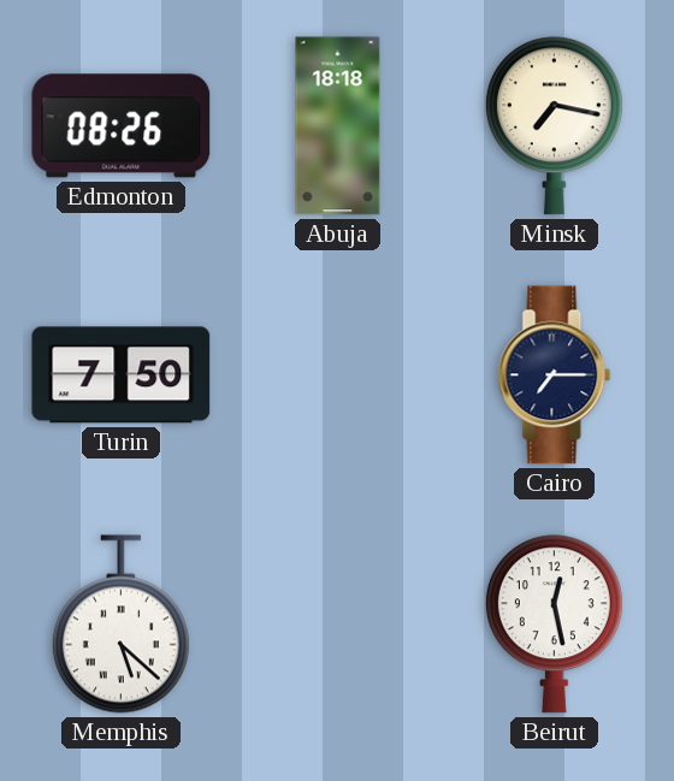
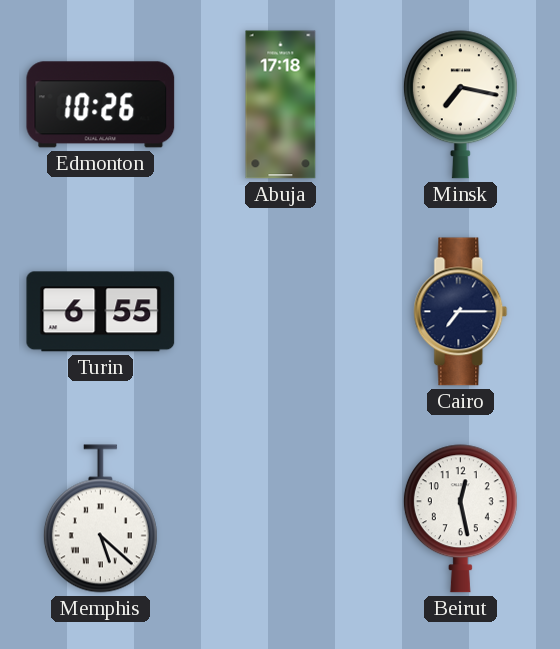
Edmonton: 08:26 -> 10:26 (101, 105)
Abuja: 18:18 -> 17:18 (281, 105)
Turin: 7:50 -> 6:55 (101, 312)
